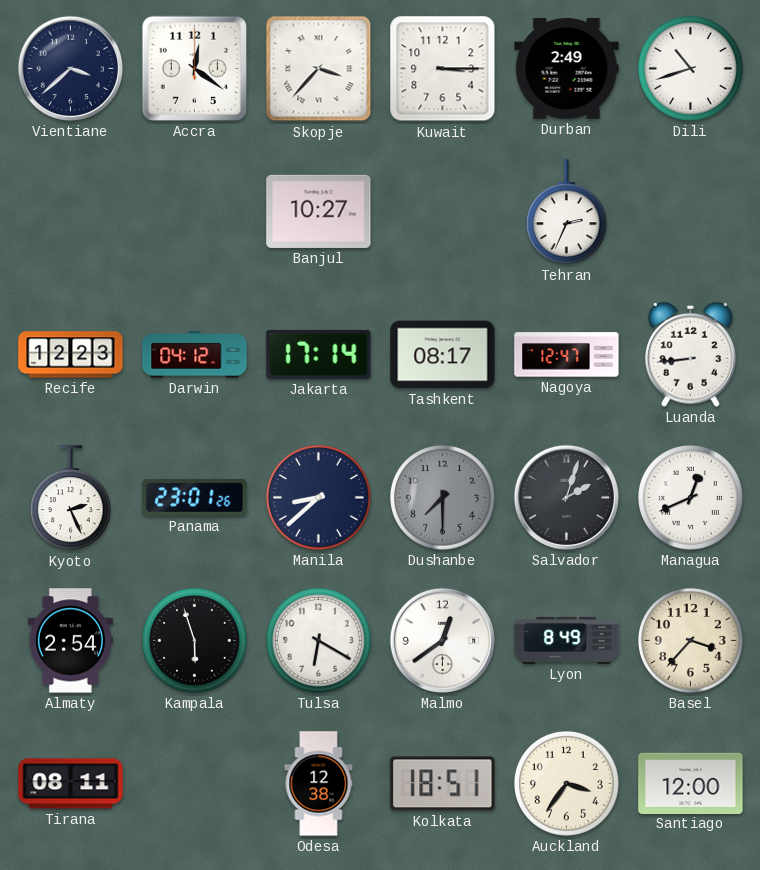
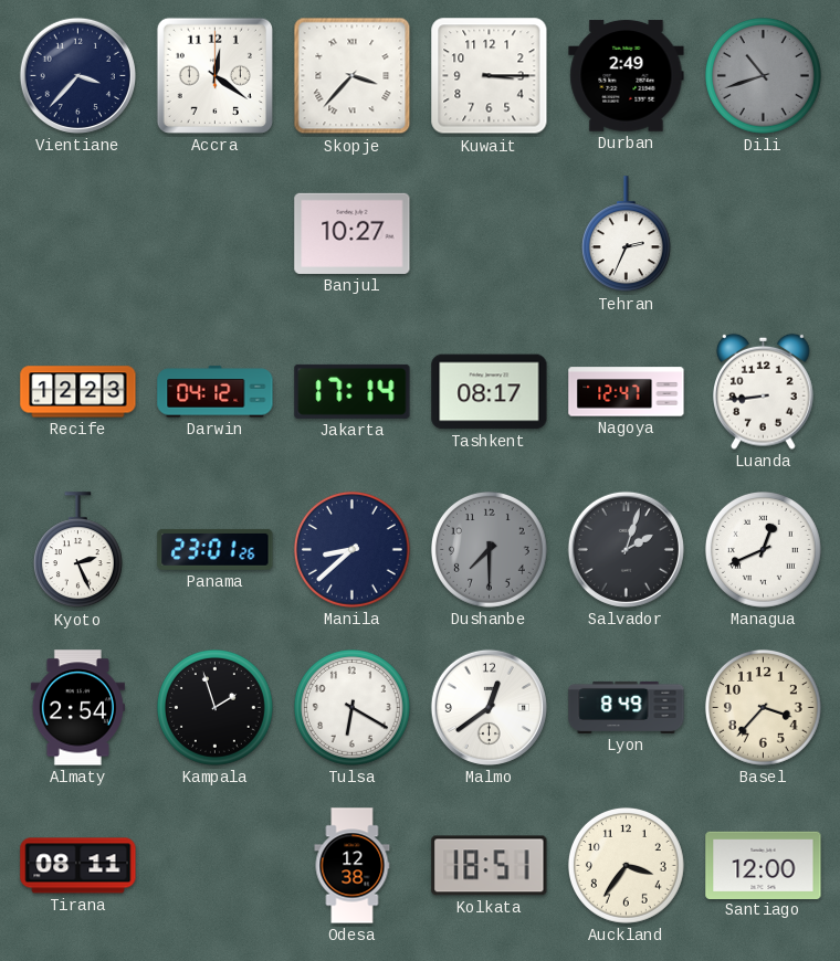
Vientiane: 3:38 -> 3:37 (77, 75)
Dili dial: white -> grey (763, 75)
Kampala: 5:57 -> 1:57 (214, 707)
